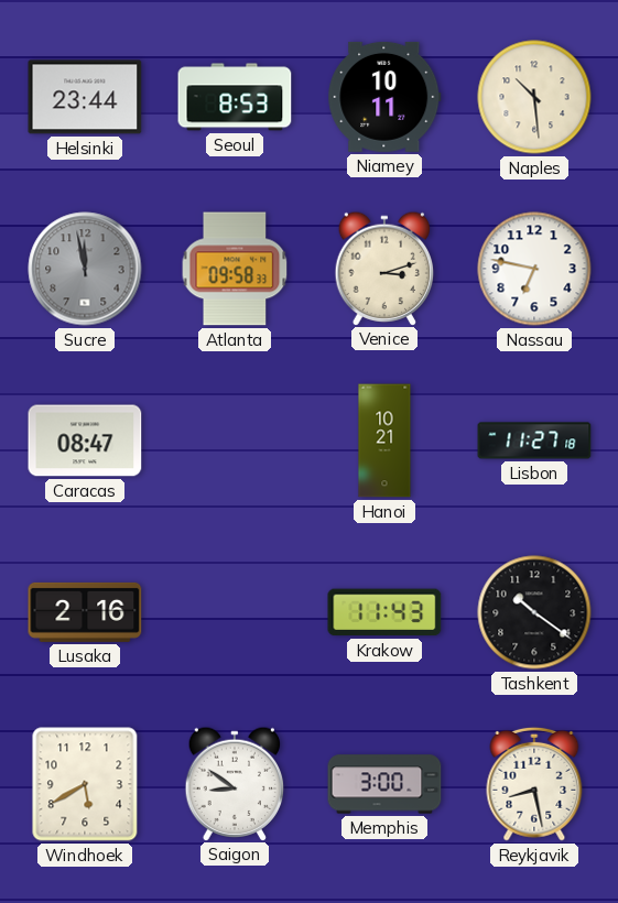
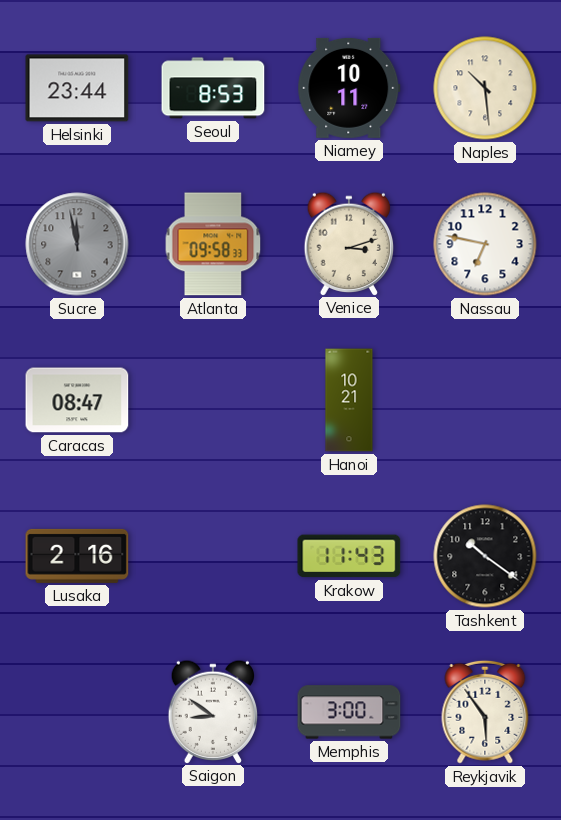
Lisbon: 11:27 -> none (534, 440)
Windhoek: 5:40 -> none (85, 784)
Reykjavik: 8:28 -> 5:54 (485, 712)
